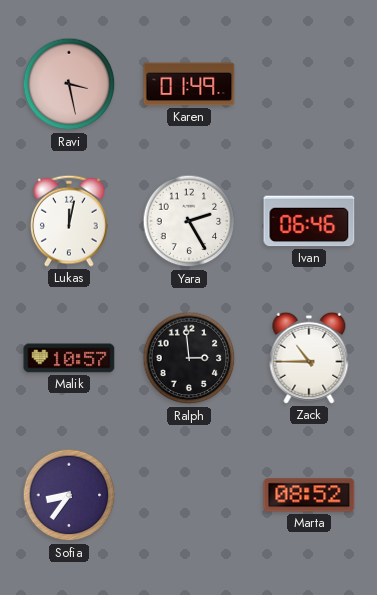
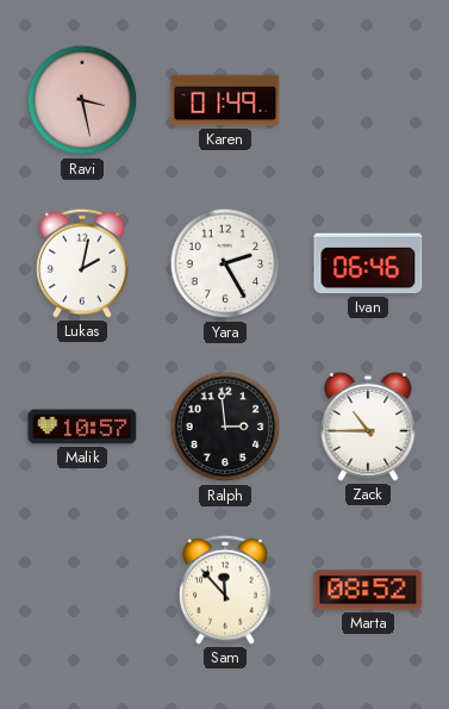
Lukas: 12:02 -> 2:02 (83, 263)
Sofia: 8:36 -> none (69, 495)
Sam: none -> 11:53 (226, 590)
